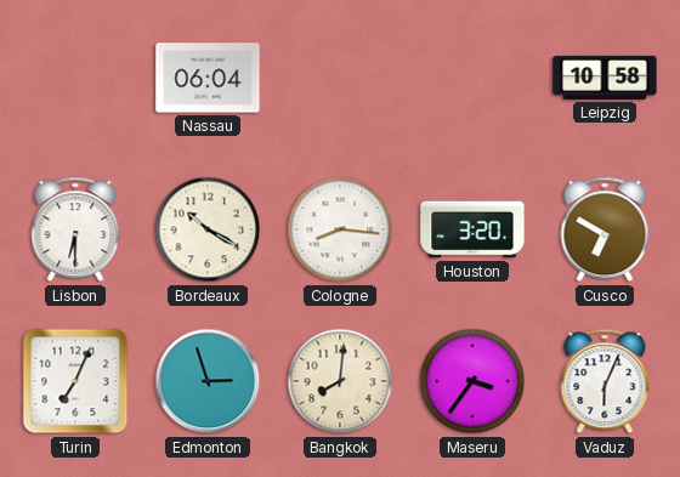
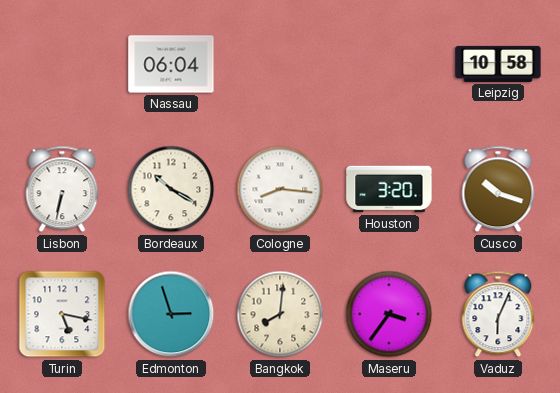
Lisbon: 6:30 -> 6:32 (62, 189)
Cusco: 6:50 -> 10:18 (498, 189)
Turin: 7:04 -> 5:17 (62, 314)
